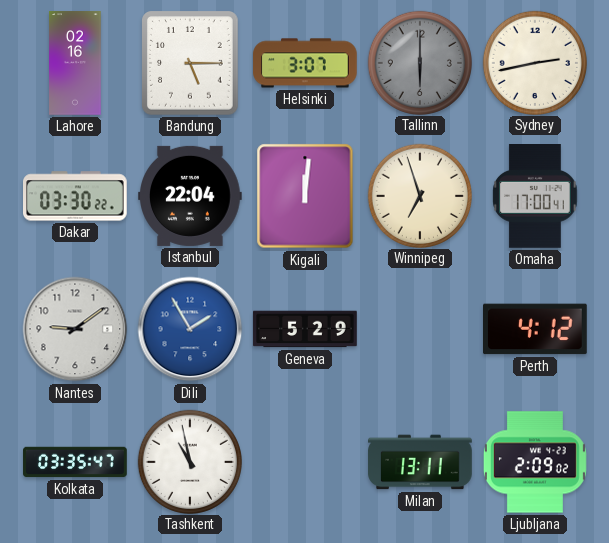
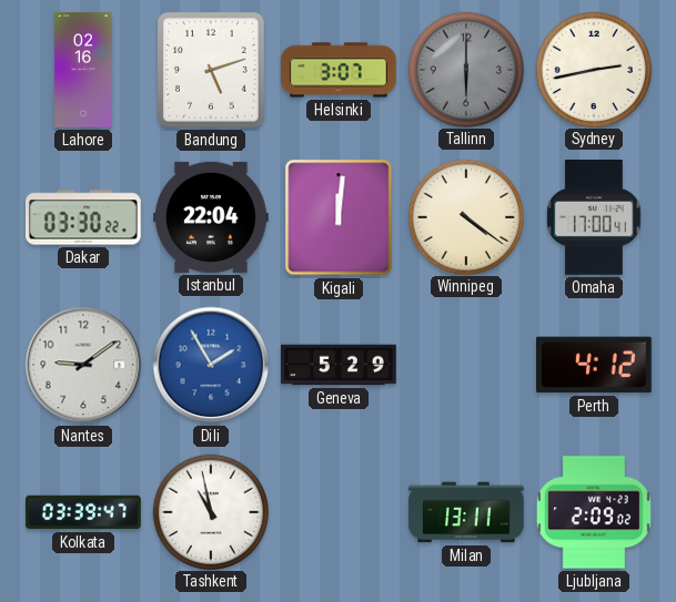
Bandung: 5:15 -> 5:12 (212, 71)
Winnipeg: 6:57 -> 4:21 (465, 216)
Kolkata: 03:35 -> 03:39 (83, 512)
